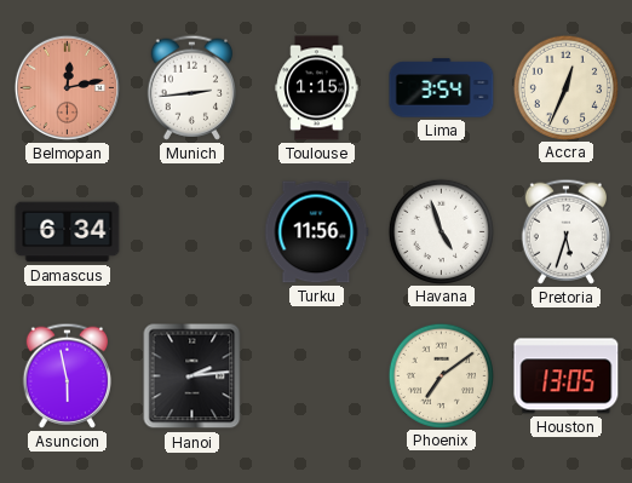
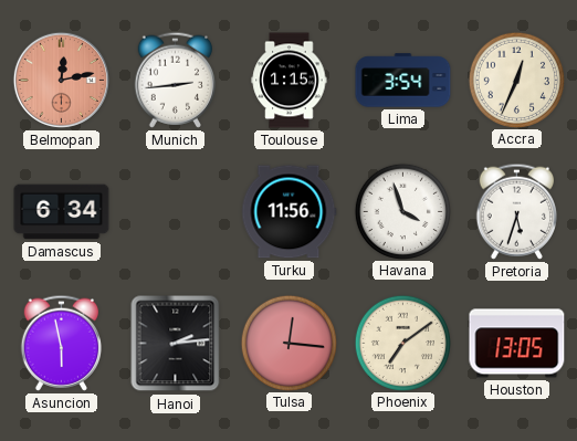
Havana: 4:57 -> 3:57 (402, 211)
Tulsa: none -> 12:16 (288, 343)
